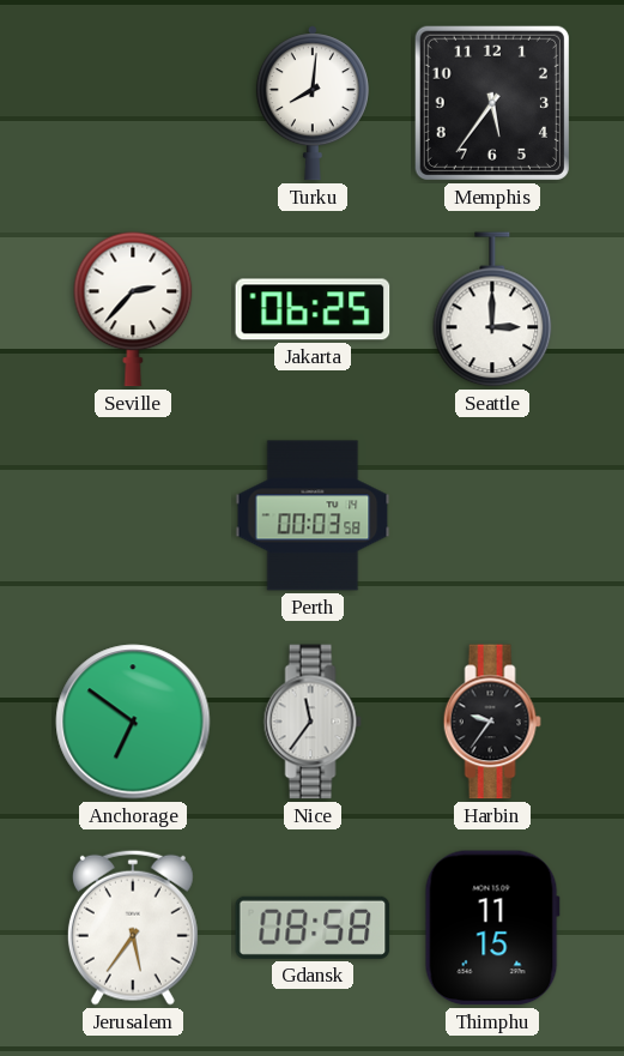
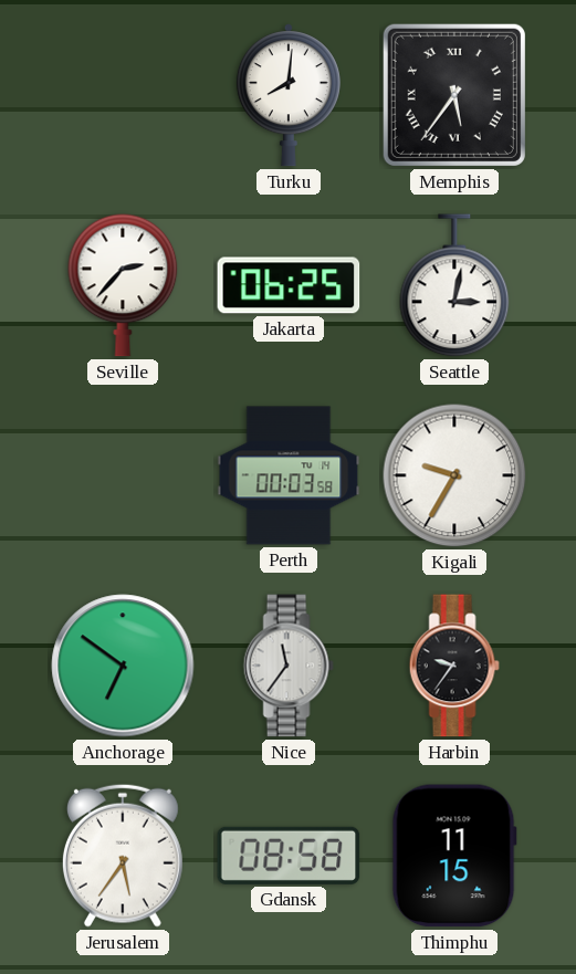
Memphis numerals: Arabic -> Roman (454, 95)
Seattle: 3:00 -> 3:02 (454, 285)
Kigali: none -> 9:35 (454, 475)
